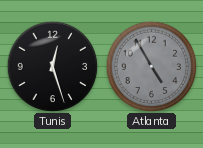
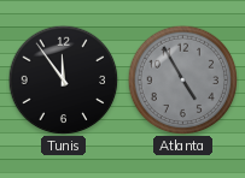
Tunis: 12:27 -> 11:54 (63, 79)
